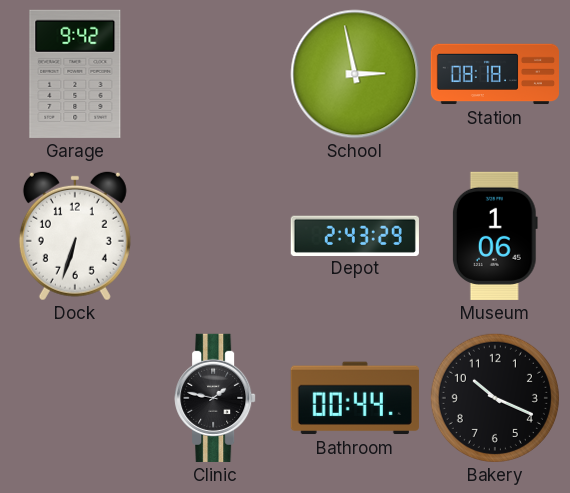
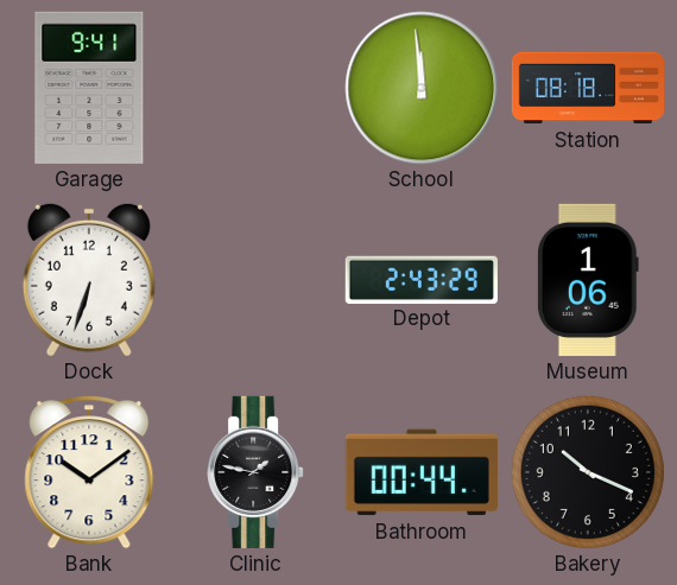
Garage: 9:42 -> 9:41 (89, 88)
School: 2:58 -> 11:59 (422, 88)
Bank: none -> 10:09 (89, 472)
